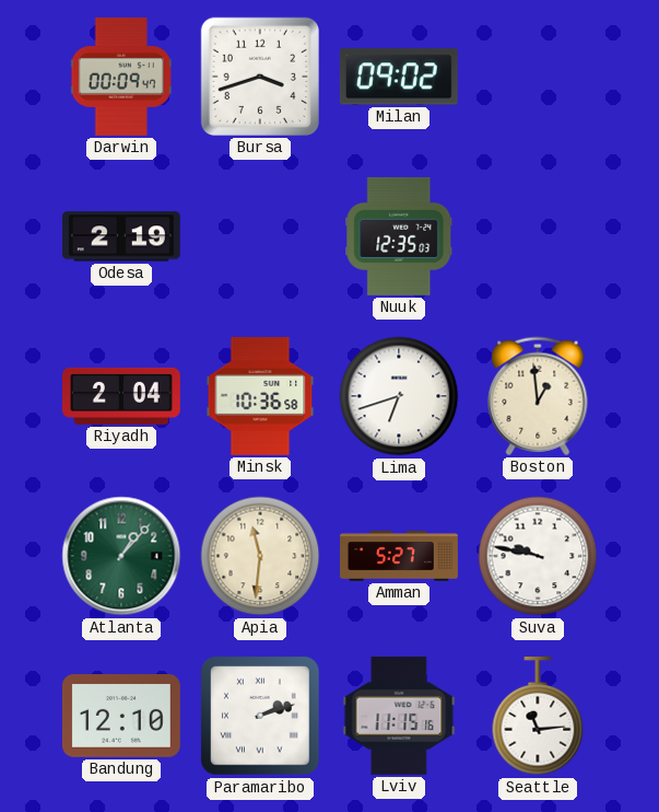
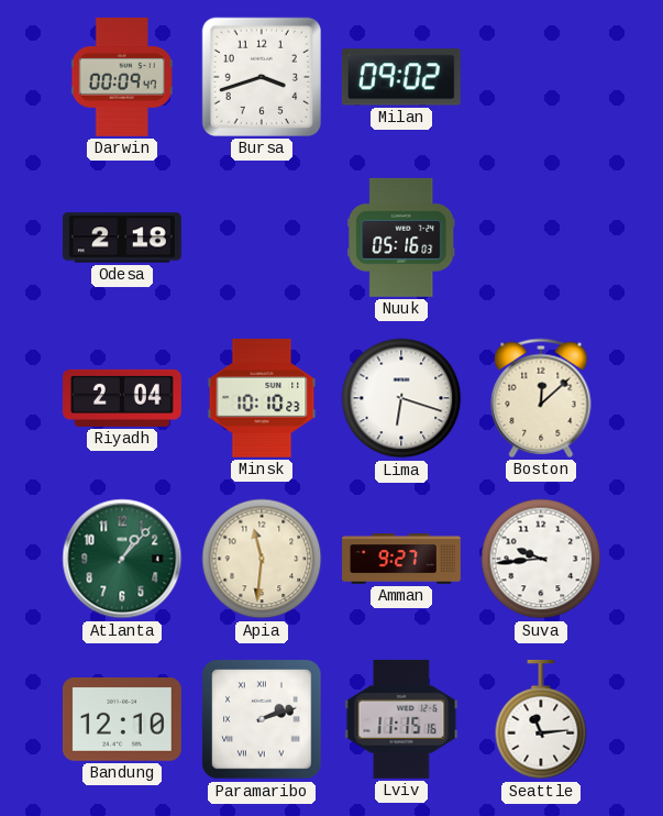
Odesa: 2:19 -> 2:18 (122, 238)
Nuuk: 12:35 -> 05:16 (401, 238)
Minsk: 10:36 -> 10:10 (262, 398)
Lima: 6:42 -> 6:18 (401, 398)
Boston: 12:59 -> 12:08 (541, 398)
Amman: 5:27 -> 9:27 (402, 559)
Suva: 9:47 -> 9:44 (541, 559)
